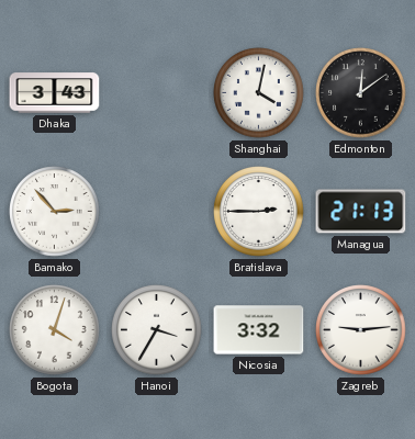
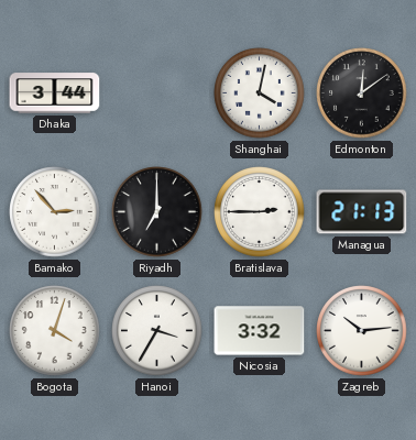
Dhaka: 3:43 -> 3:44 (55, 94)
Riyadh: none -> 7:00 (157, 212)
Zagreb: 9:14 -> 10:14 (362, 331)
